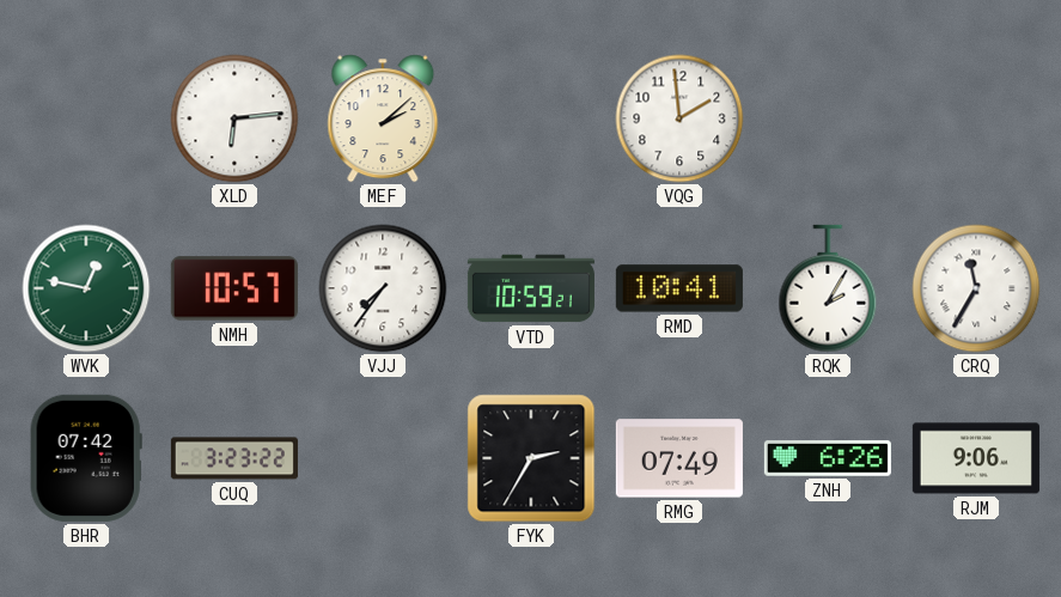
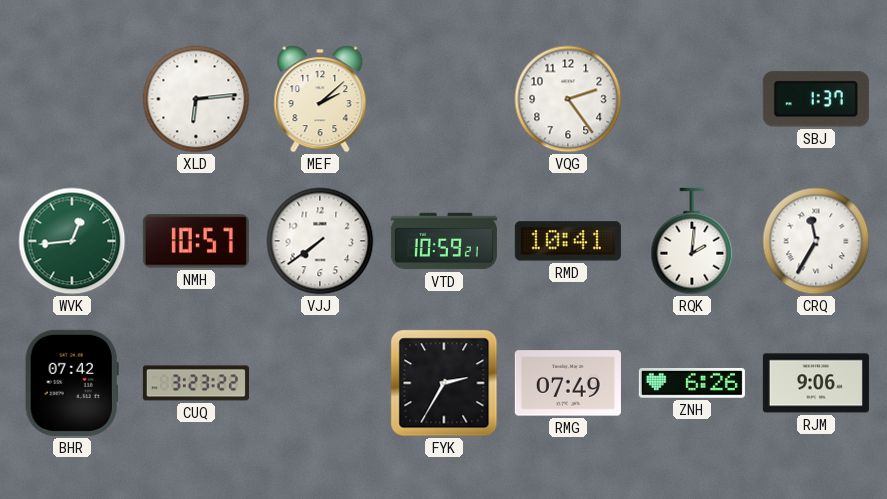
VQG: 1:59 -> 2:24 (568, 99)
SBJ: none -> 1:37 (816, 99)
WVK: 12:47 -> 12:44 (72, 241)
VJJ: 7:36 -> 7:39 (320, 241)
RQK: 2:05 -> 2:01 (692, 241)
